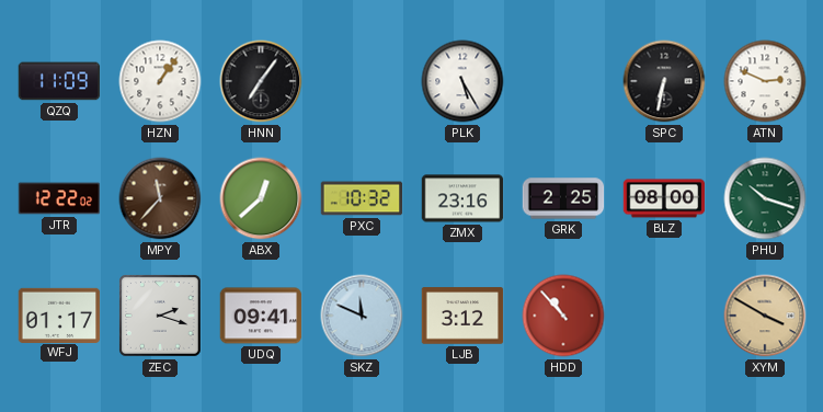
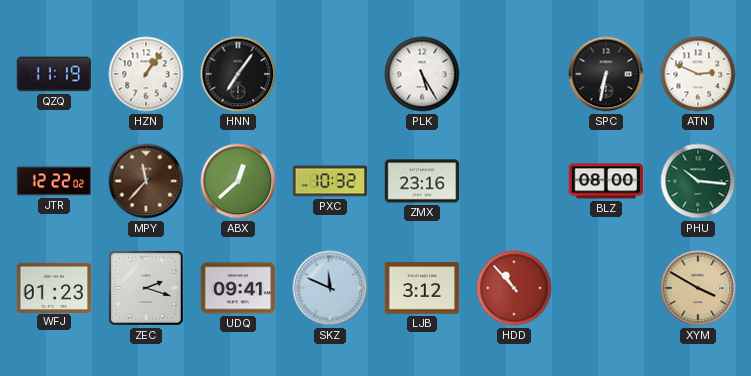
QZQ: 11:09 -> 11:19 (54, 74)
GRK: 2:25 -> none (563, 198)
PHU: 10:18 -> 10:16 (698, 181)
WFJ: 01:17 -> 01:23 (54, 287)
